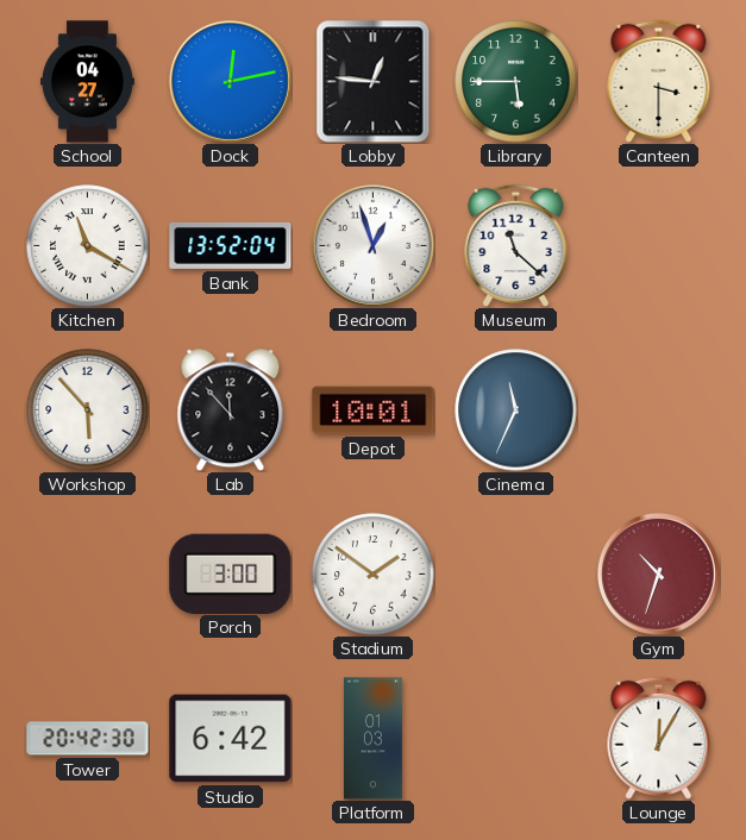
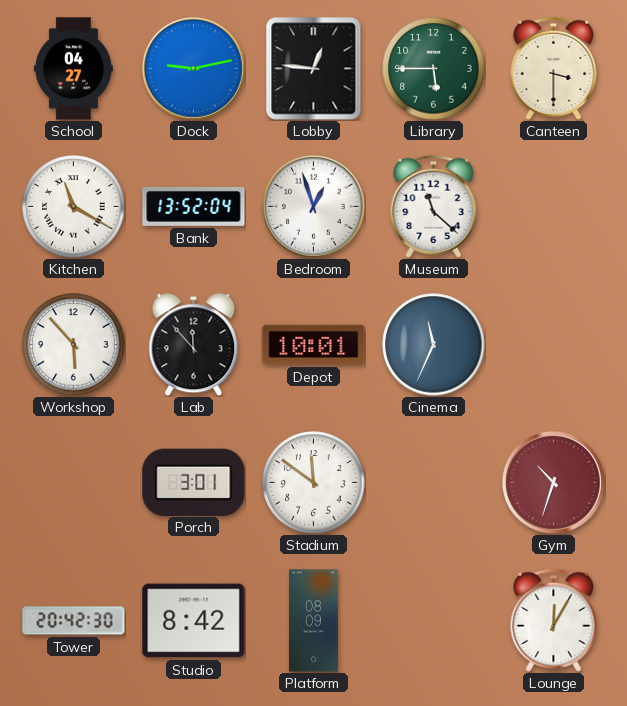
Dock: 12:13 -> 9:13 (193, 68)
Porch: 3:00 -> 3:01 (194, 482)
Stadium: 1:51 -> 11:51 (314, 483)
Studio: 6:42 -> 8:42 (194, 621)
Platform: 01:03 -> 08:09 (313, 621)
